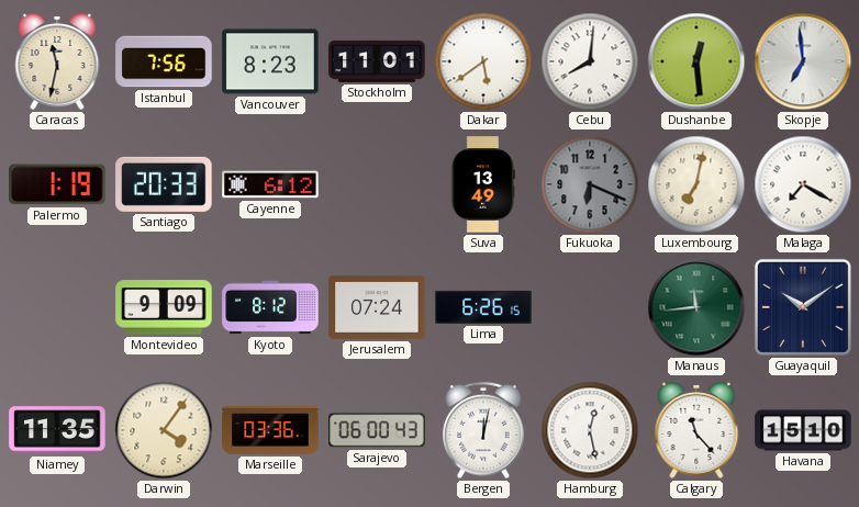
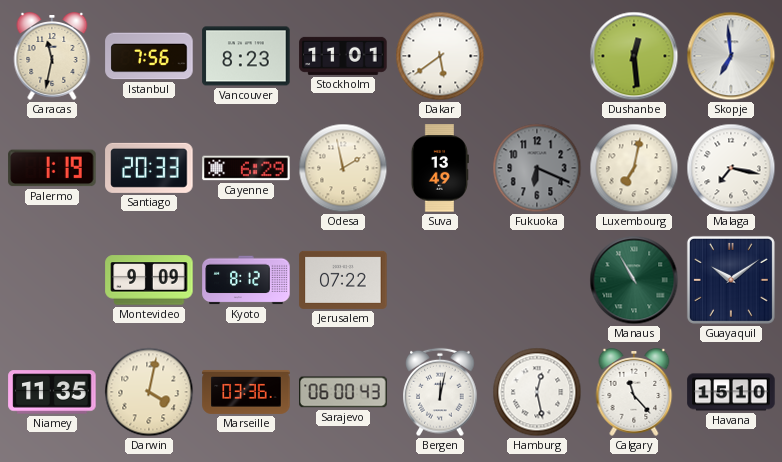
Cebu: 8:01 -> none (590, 61)
Cayenne: 6:12 -> 6:29 (246, 168)
Odesa: none -> 1:58 (343, 168)
Malaga: 7:20 -> 7:17 (731, 168)
Jerusalem: 07:24 -> 07:22 (343, 280)
Lima: 6:26 -> none (483, 307)
Manaus: 11:44 -> 10:55 (634, 280)
Darwin: 4:06 -> 4:02 (149, 392)
